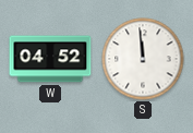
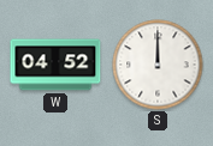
S: 11:59 -> 12:00 (158, 65)
